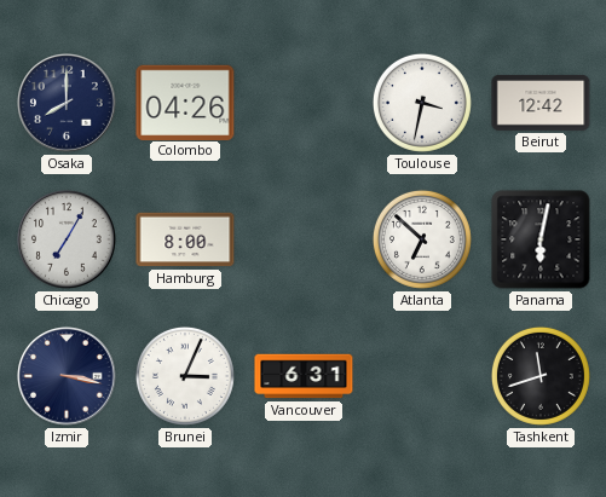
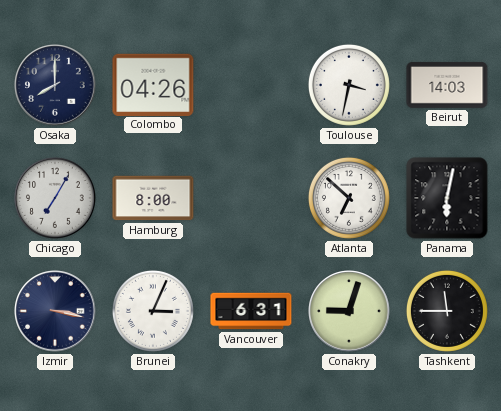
Beirut: 12:42 -> 14:03 (447, 86)
Conakry: none -> 9:03 (350, 312)
Tashkent: 11:42 -> 11:45 (447, 311)
